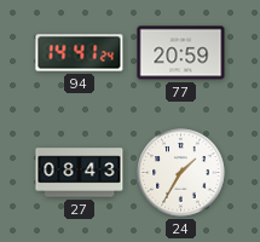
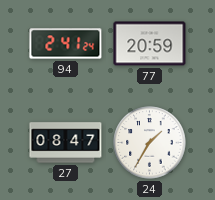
94: 14:41 -> 2:41 (66, 44)
27: 08:43 -> 08:47 (66, 143)
